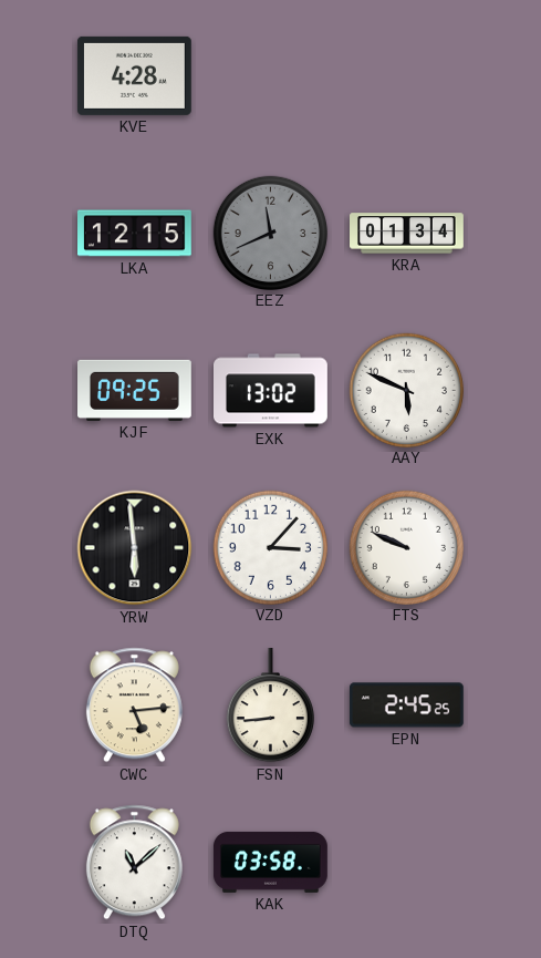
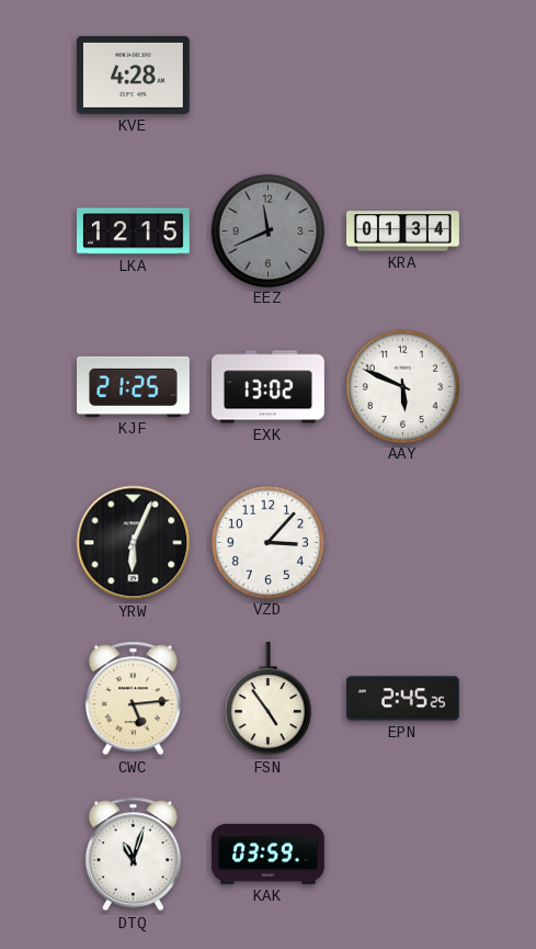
KJF: 09:25 -> 21:25 (134, 386)
YRW: 5:59 -> 6:04 (134, 543)
FTS: 9:49 -> none (406, 547)
FSN: 8:44 -> 4:54 (267, 699)
DTQ: 11:08 -> 11:03 (133, 855)
KAK: 03:58 -> 03:59 (267, 854)
